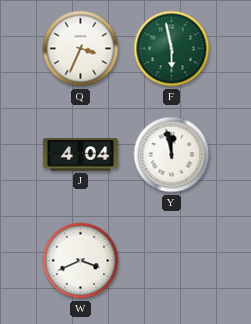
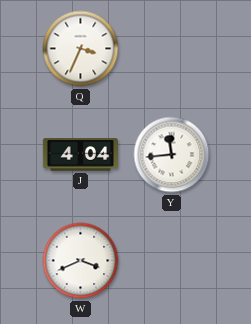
F: 5:58 -> none (172, 49)
Y: 11:58 -> 11:44 (172, 155)
